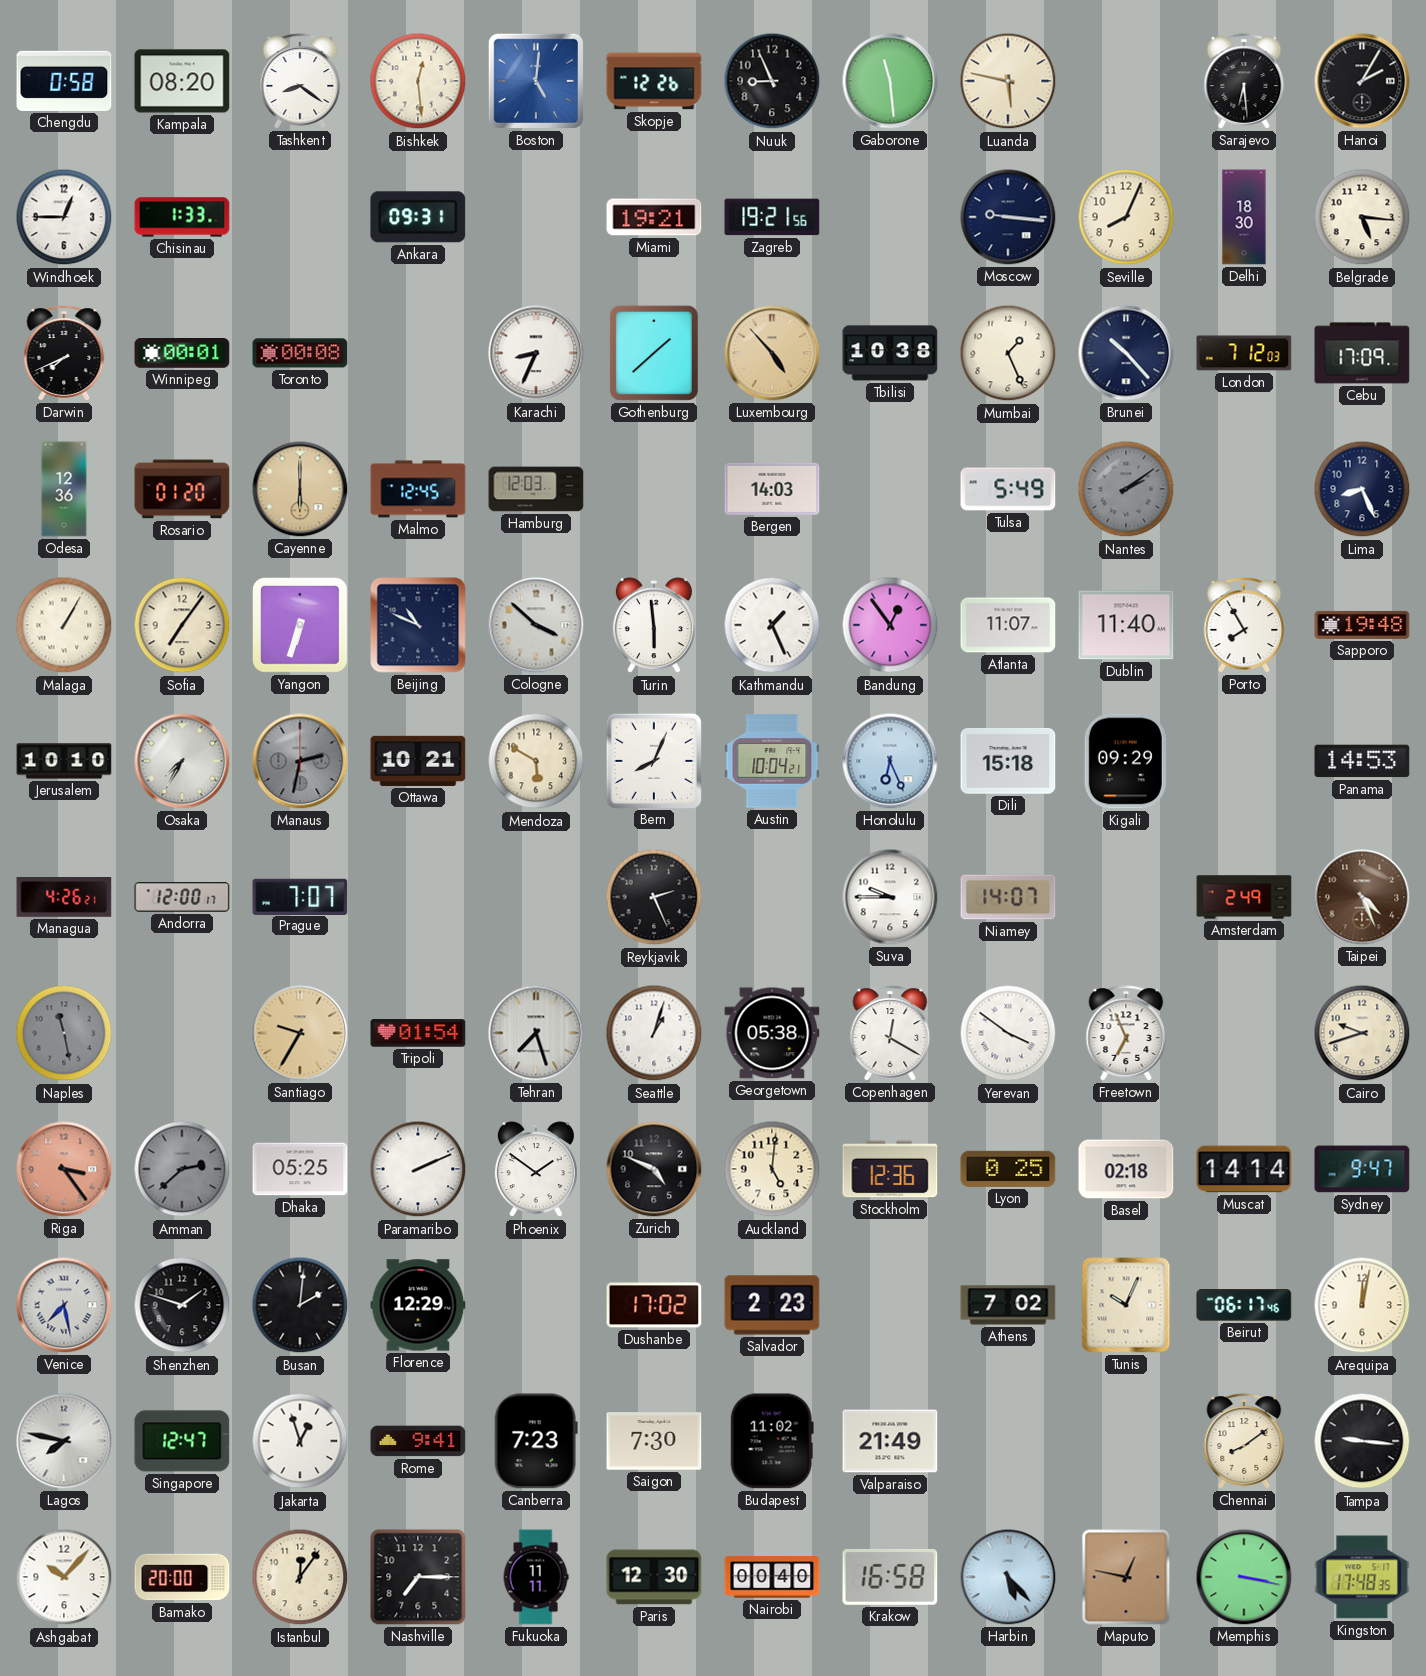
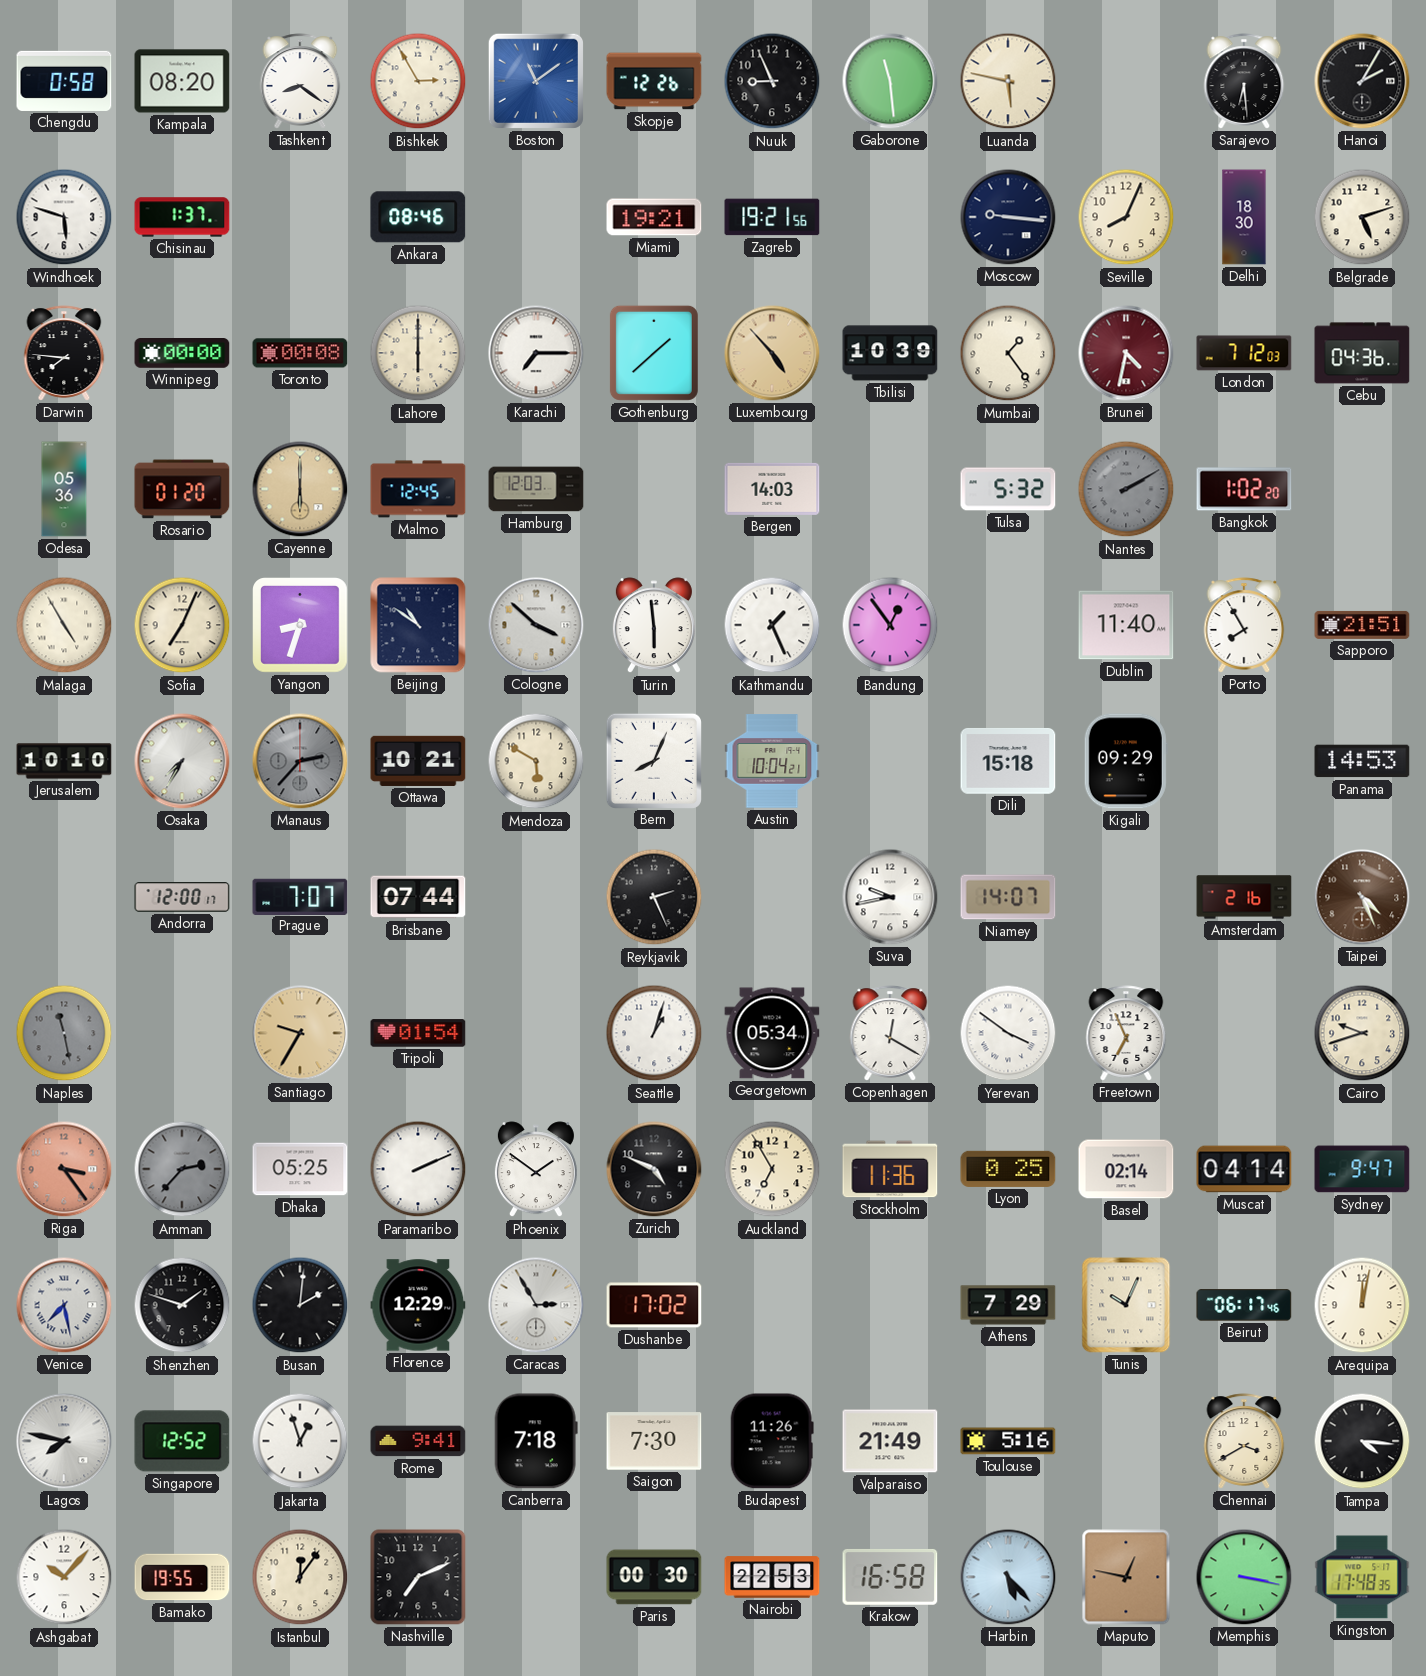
Bishkek: 12:29 -> 2:55 (418, 81)
Boston: 5:01 -> 11:09 (536, 81)
Windhoek: 12:45 -> 5:48 (64, 217)
Chisinau: 1:33 -> 1:37 (182, 217)
Ankara: 09:31 -> 08:46 (418, 217)
Belgrade: 5:16 -> 5:12 (1362, 217)
Darwin: 7:41 -> 7:46 (64, 353)
Winnipeg: 00:01 -> 00:00 (182, 354)
Lahore: none -> 6:00 (418, 353)
Karachi: 8:34 -> 7:15 (536, 353)
Tbilisi: 10:38 -> 10:39 (890, 353)
Mumbai: 1:26 -> 1:24 (1008, 353)
Brunei: 10:23 -> 4:32 (1126, 353)
Brunei dial: navy -> burgundy (1126, 353)
Cebu: 17:09 -> 04:36 (1362, 353)
Odesa: 12:36 -> 05:36 (64, 489)
Tulsa: 5:49 -> 5:32 (1008, 489)
Nantes: 2:09 -> 2:10 (1126, 489)
Bangkok: none -> 1:02 (1244, 489)
Lima: 8:26 -> none (1362, 489)
Malaga: 1:05 -> 4:55 (64, 625)
Sofia: 7:06 -> 7:04 (182, 625)
Yangon: 6:33 -> 8:33 (301, 626)
Beijing: 10:49 -> 10:51 (418, 625)
Atlanta: 11:07 -> none (1008, 625)
Sapporo: 19:48 -> 21:51 (1362, 625)
Manaus: 2:32 -> 2:37 (300, 761)
Honolulu: 6:26 -> none (890, 761)
Managua: 4:26 -> none (64, 898)
Brisbane: none -> 07:44 (418, 897)
Suva: 9:45 -> 9:43 (890, 897)
Amsterdam: 2:49 -> 2:16 (1244, 897)
Tehran: 7:27 -> none (536, 1033)
Georgetown: 05:38 -> 05:34 (772, 1033)
Amman: 2:38 -> 2:37 (182, 1169)
Auckland: 5:01 -> 6:55 (772, 1169)
Stockholm: 12:36 -> 11:36 (890, 1169)
Basel: 02:18 -> 02:14 (1126, 1169)
Muscat: 14:14 -> 04:14 (1244, 1169)
Caracas: none -> 2:55 (536, 1305)
Salvador: 2:23 -> none (772, 1305)
Athens: 7:02 -> 7:29 (1008, 1305)
Singapore: 12:47 -> 12:52 (182, 1441)
Canberra: 7:23 -> 7:18 (536, 1441)
Budapest: 11:02 -> 11:26 (772, 1441)
Toulouse: none -> 5:16 (1008, 1441)
Chennai: 8:09 -> 3:40 (1244, 1441)
Tampa: 9:16 -> 4:16 (1362, 1441)
Bamako: 20:00 -> 19:55 (182, 1577)
Nashville: 7:15 -> 7:11 (418, 1577)
Fukuoka: 11:11 -> none (536, 1577)
Paris: 12:30 -> 00:30 (654, 1577)
Nairobi: 00:40 -> 22:53 (772, 1577)
